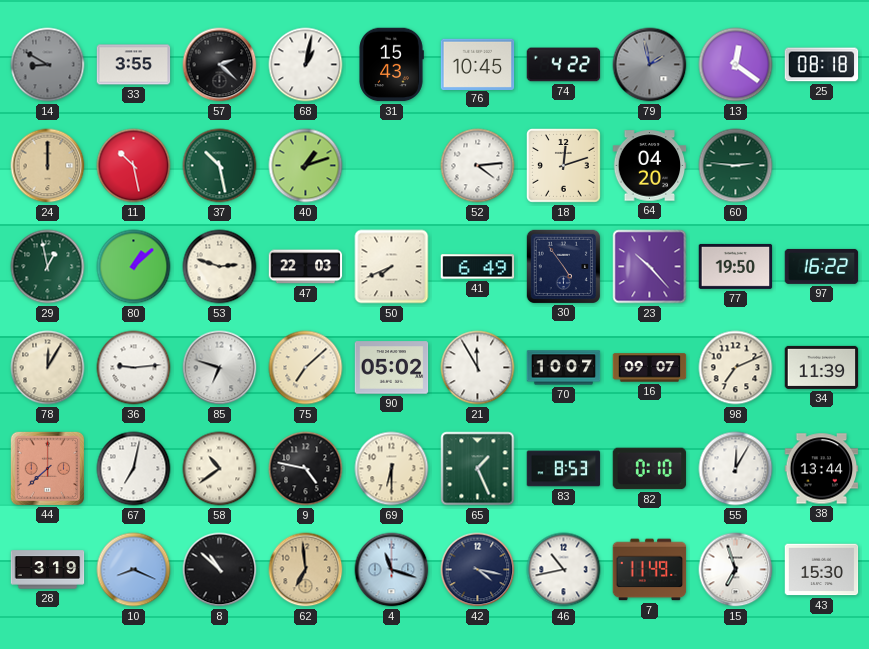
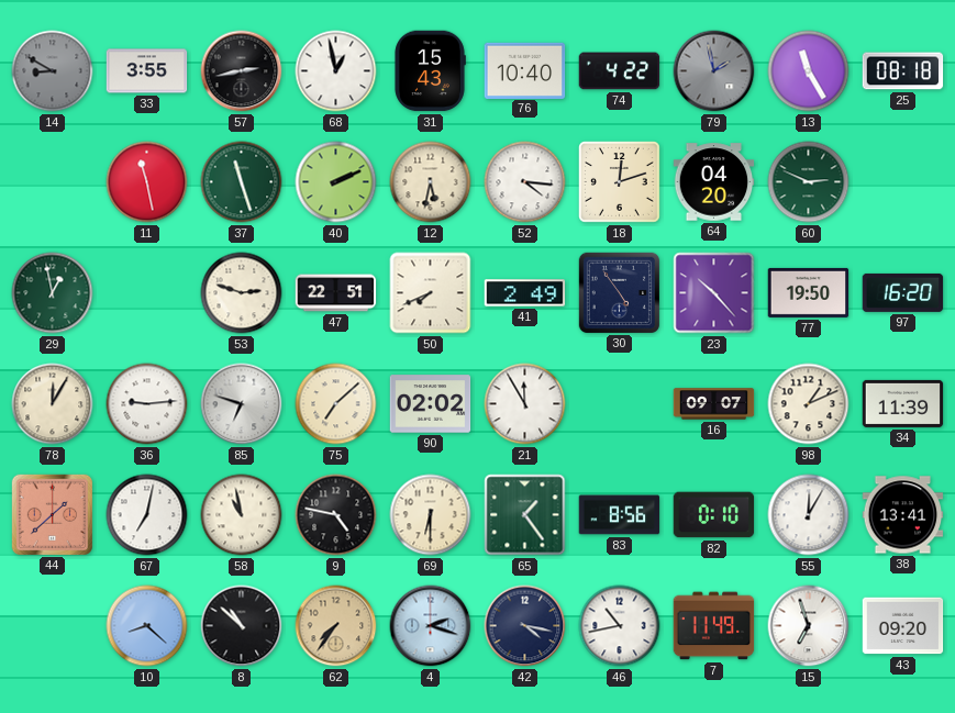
57: 2:22 -> 2:43 (242, 71)
68: 1:02 -> 12:58 (336, 71)
76: 10:45 -> 10:40 (525, 70)
13: 12:21 -> 11:25 (809, 71)
24: 12:00 -> none (48, 166)
11: 10:28 -> 11:28 (147, 182)
37: 10:28 -> 11:27 (242, 182)
40: 1:12 -> 2:11 (336, 182)
12: none -> 5:32 (431, 182)
52: 4:14 -> 4:16 (525, 182)
60: 2:46 -> 2:49 (809, 182)
80: 1:08 -> none (134, 267)
47: 22:03 -> 22:51 (336, 293)
41: 6:49 -> 2:49 (525, 293)
97: 16:22 -> 16:20 (903, 292)
90: 05:02 -> 02:02 (431, 404)
70: 10:07 -> none (564, 368)
98: 7:11 -> 1:11 (809, 404)
44: 7:38 -> 1:38 (52, 514)
58: 10:39 -> 10:58 (242, 515)
65: 1:26 -> 1:24 (525, 515)
83: 8:53 -> 8:56 (620, 515)
38: 13:44 -> 13:41 (903, 515)
28: 3:19 -> none (48, 570)
10: 8:19 -> 8:22 (147, 626)
62: 6:59 -> 7:36 (336, 626)
4: 11:18 -> 2:18 (431, 626)
43: 15:30 -> 09:20 (903, 626)
